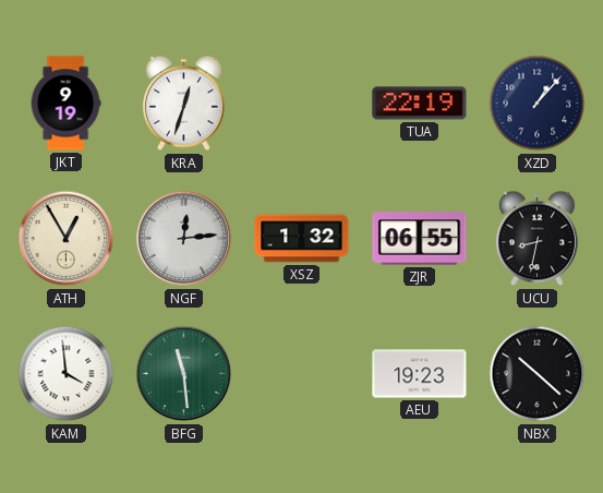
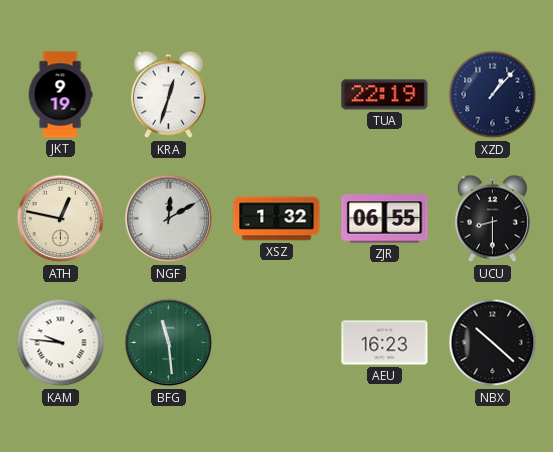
ATH: 12:55 -> 12:47 (61, 219)
NGF: 12:14 -> 12:10 (169, 219)
UCU: 8:32 -> 8:30 (492, 219)
KAM: 3:59 -> 9:46 (61, 343)
AEU: 19:23 -> 16:23 (385, 343)
